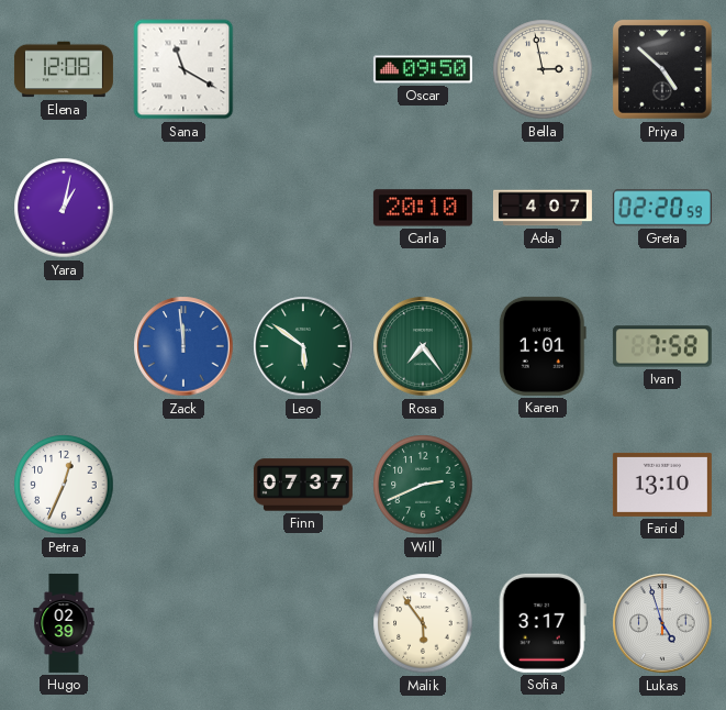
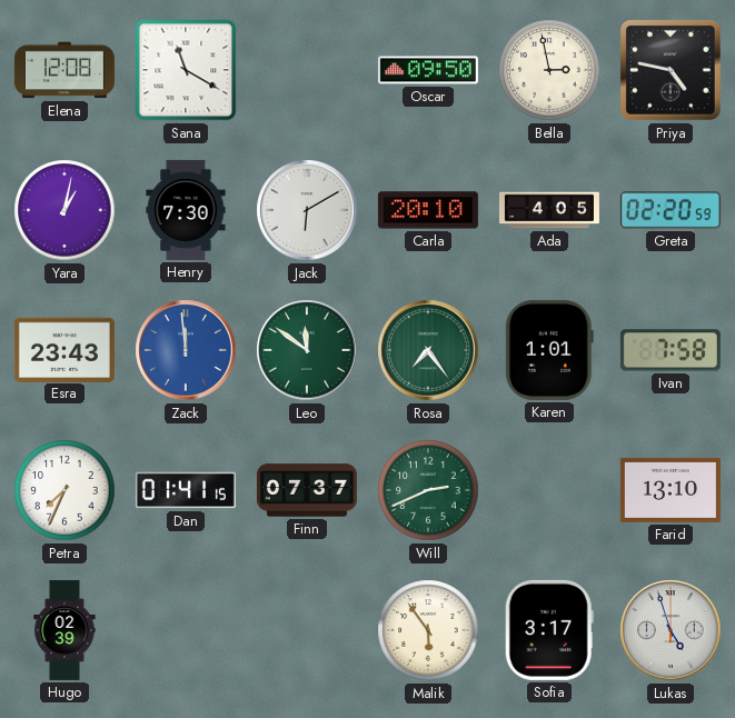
Priya: 4:52 -> 4:47 (671, 70)
Henry: none -> 7:30 (186, 210)
Jack: none -> 6:10 (307, 210)
Ada: 4:07 -> 4:05 (549, 210)
Esra: none -> 23:43 (64, 349)
Leo: 5:51 -> 11:51 (307, 350)
Petra: 12:34 -> 7:34 (64, 490)
Dan: none -> 01:41 (186, 490)
